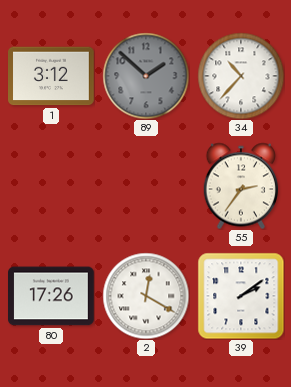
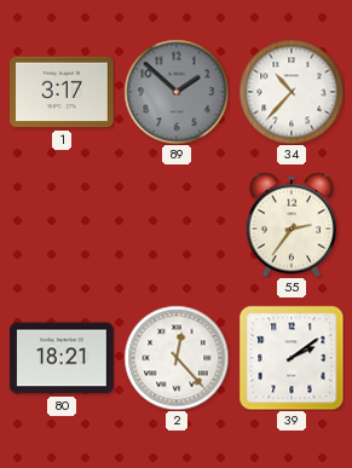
1: 3:12 -> 3:17 (63, 92)
80: 17:26 -> 18:21 (63, 358)
2: 12:20 -> 12:23 (177, 358)
